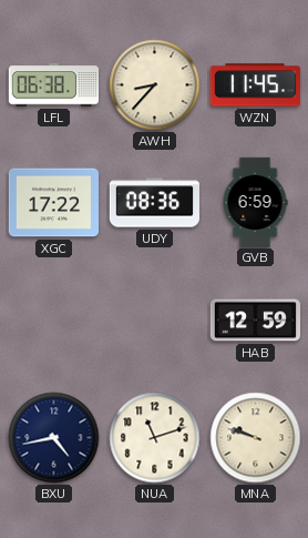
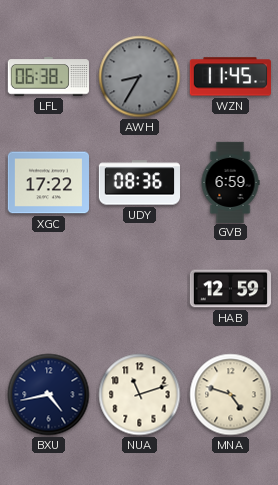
AWH: 8:37 -> 8:35 (140, 77)
AWH dial: cream -> grey (140, 77)
MNA: 9:48 -> 4:48 (231, 395)
